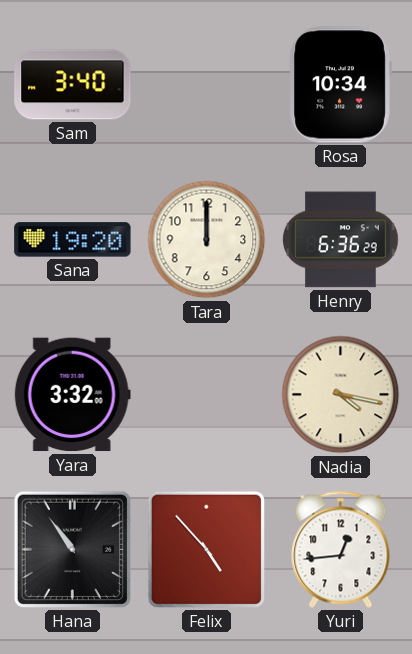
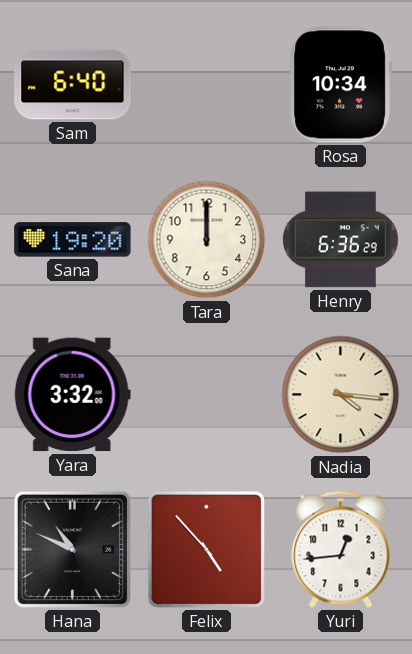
Sam: 3:40 -> 6:40 (73, 85)
Nadia: 4:17 -> 4:16 (341, 395)
Hana: 10:54 -> 10:49 (72, 549)
